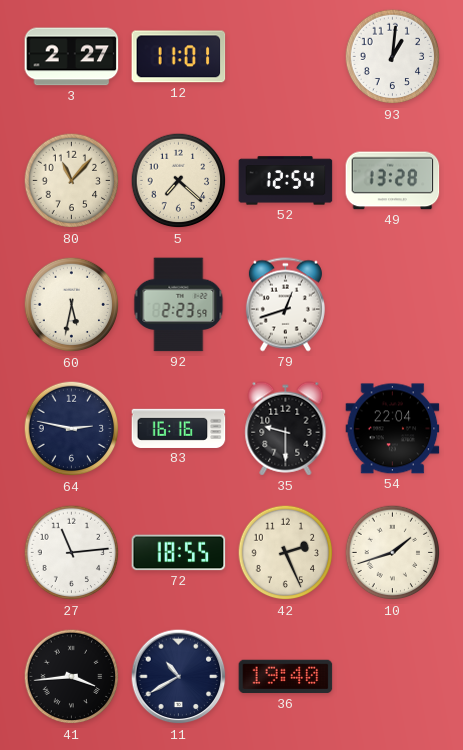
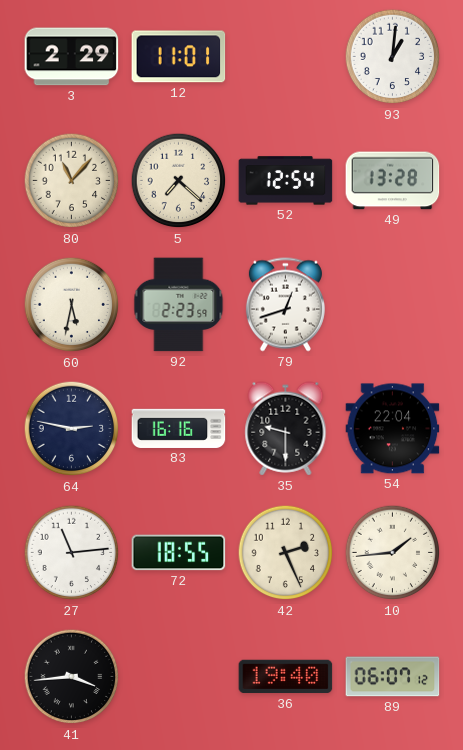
3: 2:27 -> 2:29 (72, 57)
10: 1:42 -> 1:44 (393, 553)
11: 10:40 -> none (179, 677)
89: none -> 06:07 (393, 677)
